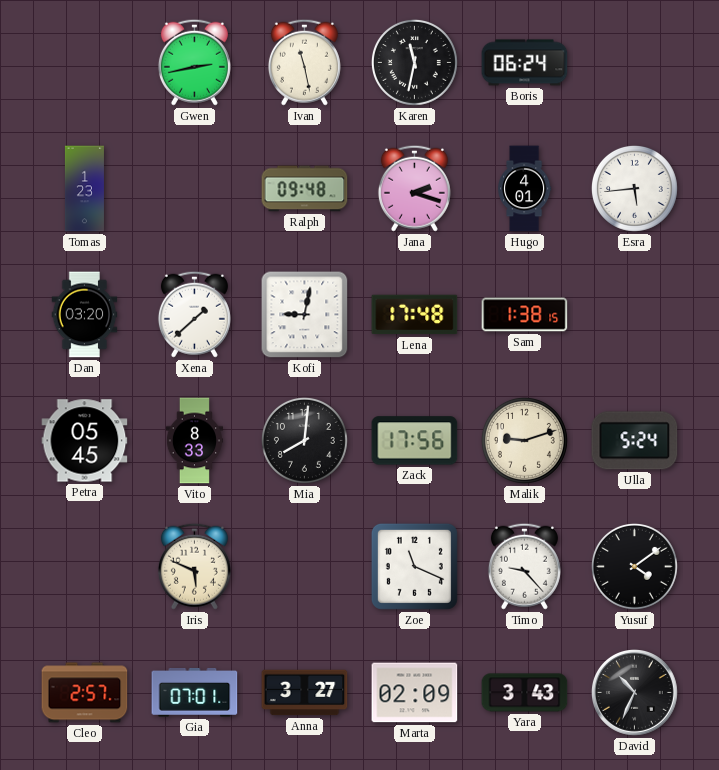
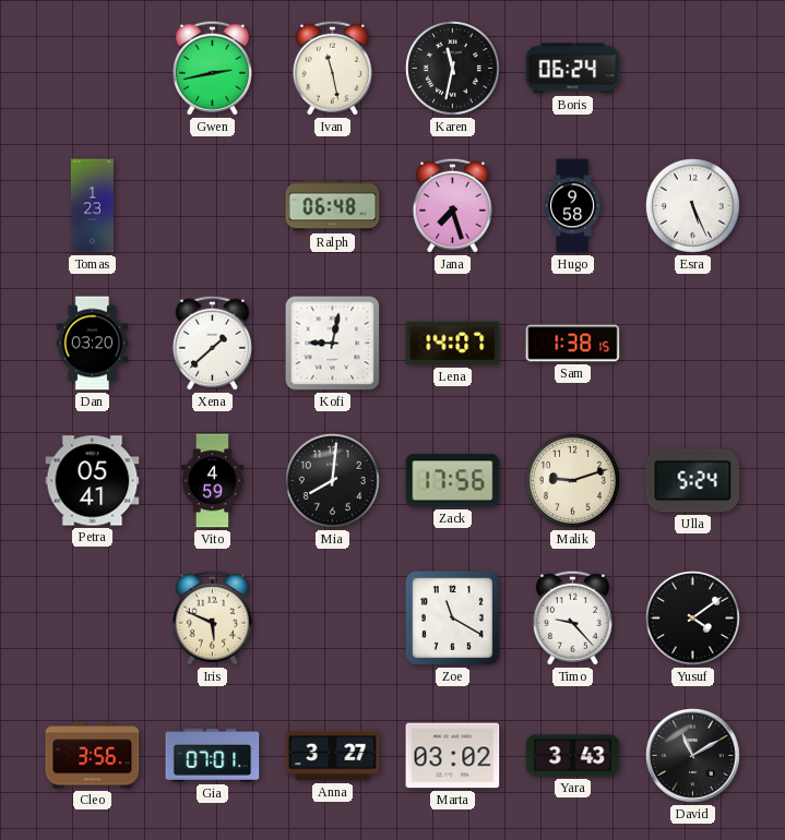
Ralph: 09:48 -> 06:48 (333, 206)
Jana: 2:18 -> 7:27 (452, 205)
Hugo: 4:01 -> 9:58 (573, 206)
Esra: 5:44 -> 5:26 (692, 205)
Lena: 17:48 -> 14:07 (453, 344)
Petra: 05:45 -> 05:41 (93, 481)
Vito: 8:33 -> 4:59 (212, 481)
Zoe: 11:19 -> 11:20 (452, 617)
Cleo: 2:57 -> 3:56 (93, 756)
Marta: 02:09 -> 03:02 (453, 756)
David: 10:34 -> 11:10 (693, 756)
